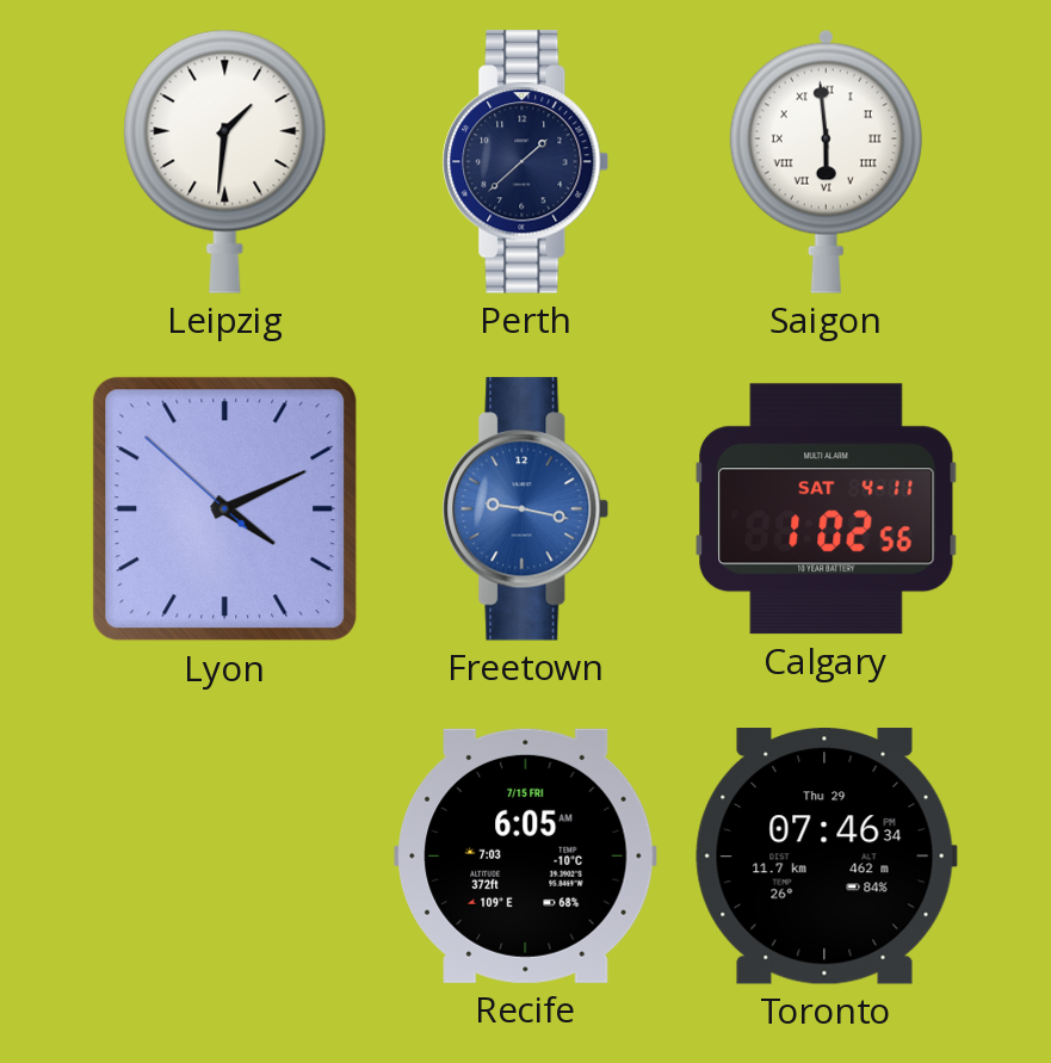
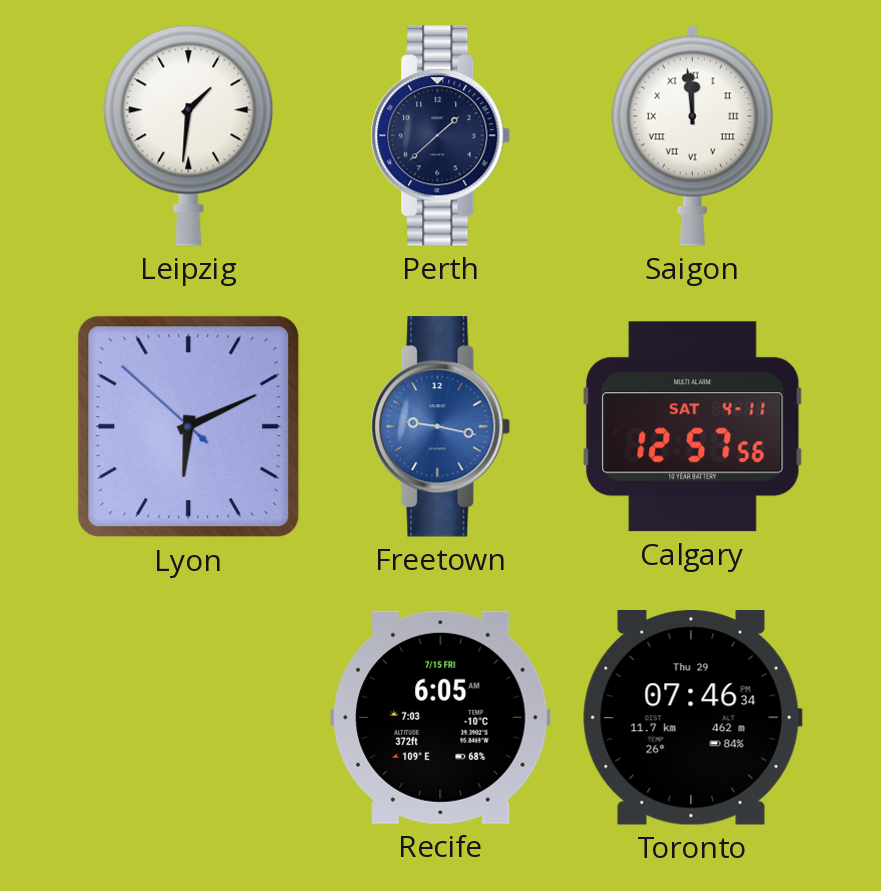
Saigon: 5:59 -> 11:59 (692, 135)
Lyon: 4:10 -> 6:10 (189, 427)
Calgary: 1:02 -> 12:57 (693, 427)
